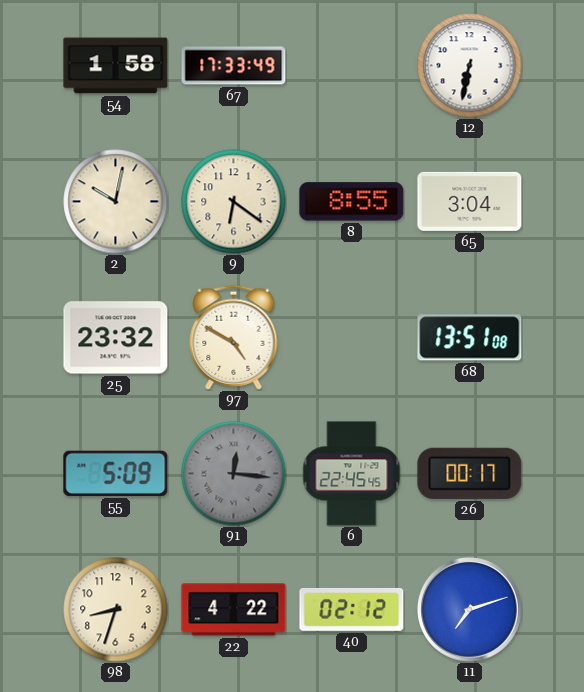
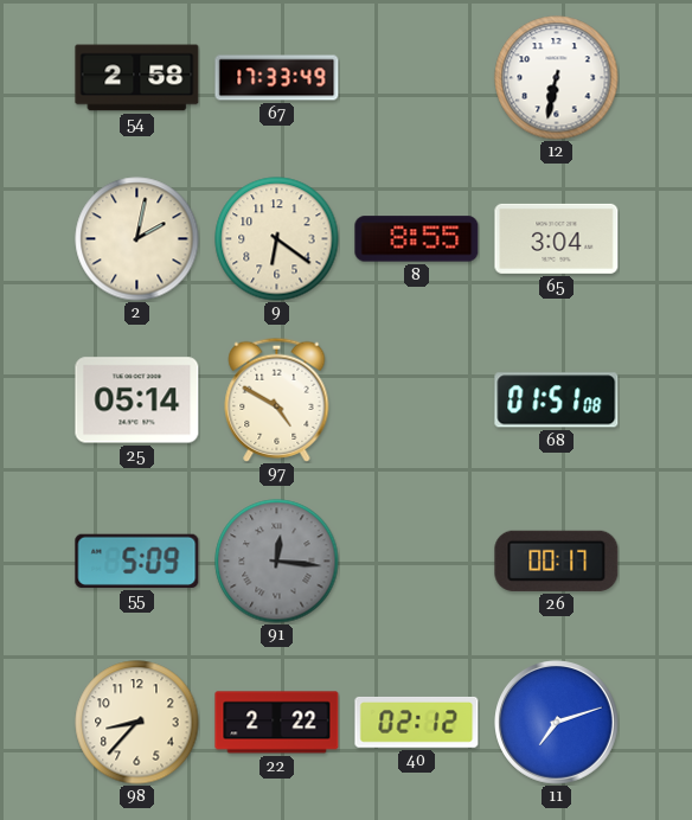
54: 1:58 -> 2:58 (137, 78)
2: 10:02 -> 2:02 (137, 239)
25: 23:32 -> 05:14 (137, 401)
68: 13:51 -> 01:51 (557, 401)
6: 22:45 -> none (352, 474)
98: 8:33 -> 8:37 (137, 723)
22: 4:22 -> 2:22 (277, 723)
